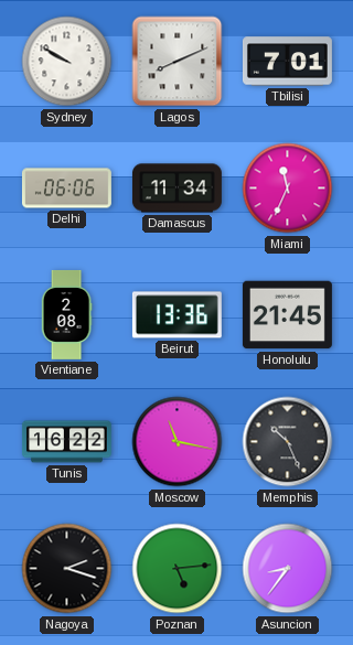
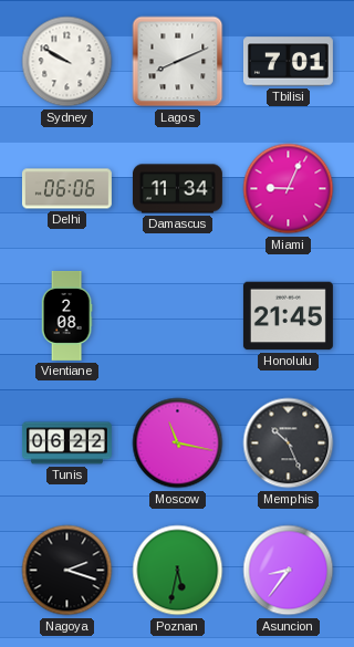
Miami: 11:34 -> 9:04 (289, 189)
Beirut: 13:36 -> none (176, 315)
Tunis: 16:22 -> 06:22 (66, 443)
Poznan: 5:14 -> 5:32 (178, 571)
